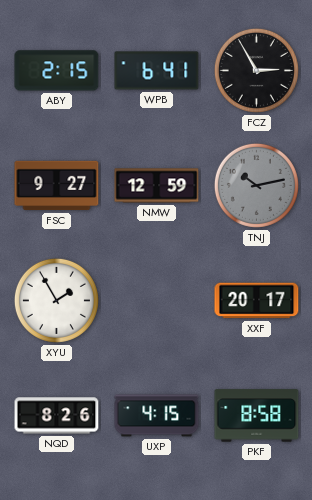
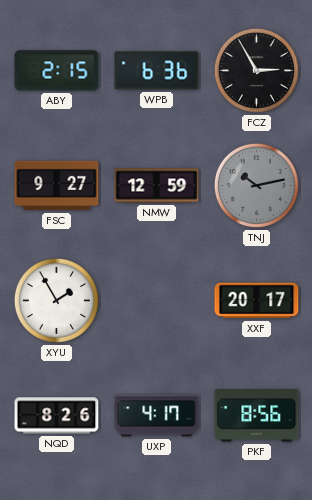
WPB: 6:41 -> 6:36 (157, 71)
UXP: 4:15 -> 4:17 (157, 416)
PKF: 8:58 -> 8:56 (257, 416)
